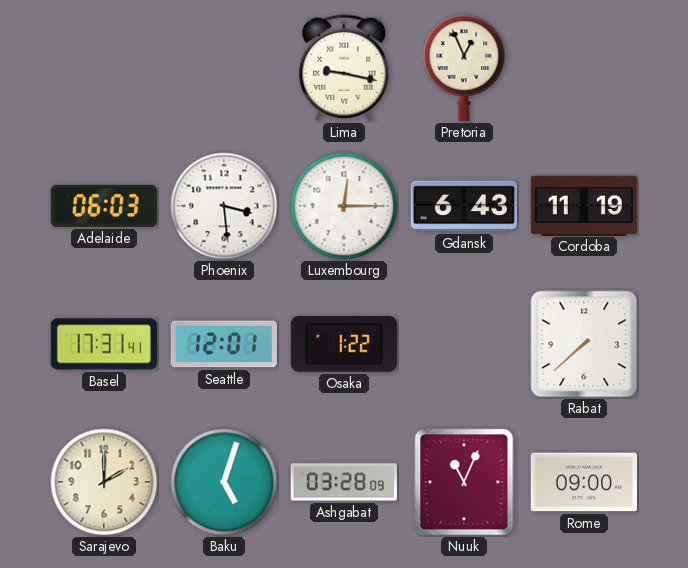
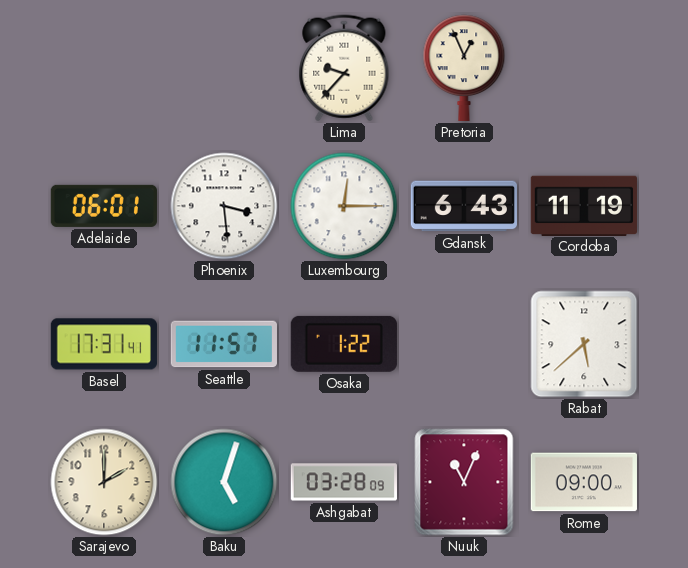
Lima: 9:17 -> 9:37 (344, 68)
Adelaide: 06:03 -> 06:01 (104, 206)
Seattle: 12:01 -> 11:57 (224, 344)
Rabat: 7:38 -> 5:38 (584, 344)
